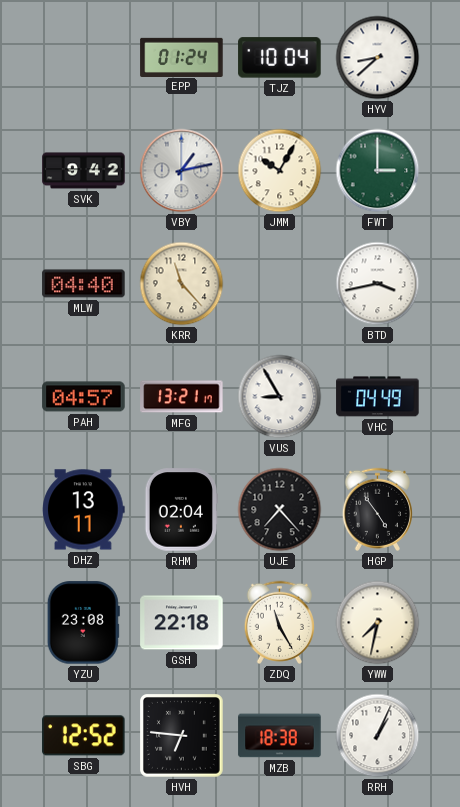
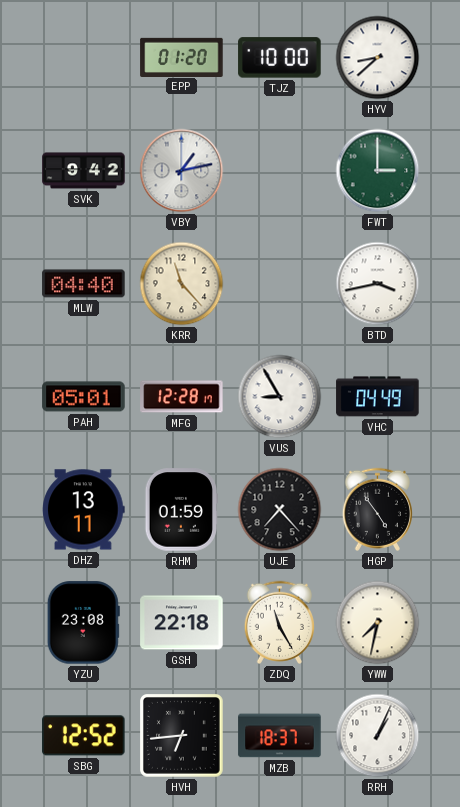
EPP: 01:24 -> 01:20 (182, 57)
TJZ: 10:04 -> 10:00 (280, 58)
JMM: 10:05 -> none (280, 171)
PAH: 04:57 -> 05:01 (84, 397)
MFG: 13:21 -> 12:28 (182, 397)
RHM: 02:04 -> 01:59 (181, 510)
HVH: 6:46 -> 6:44 (182, 736)
MZB: 18:38 -> 18:37 (280, 736)
